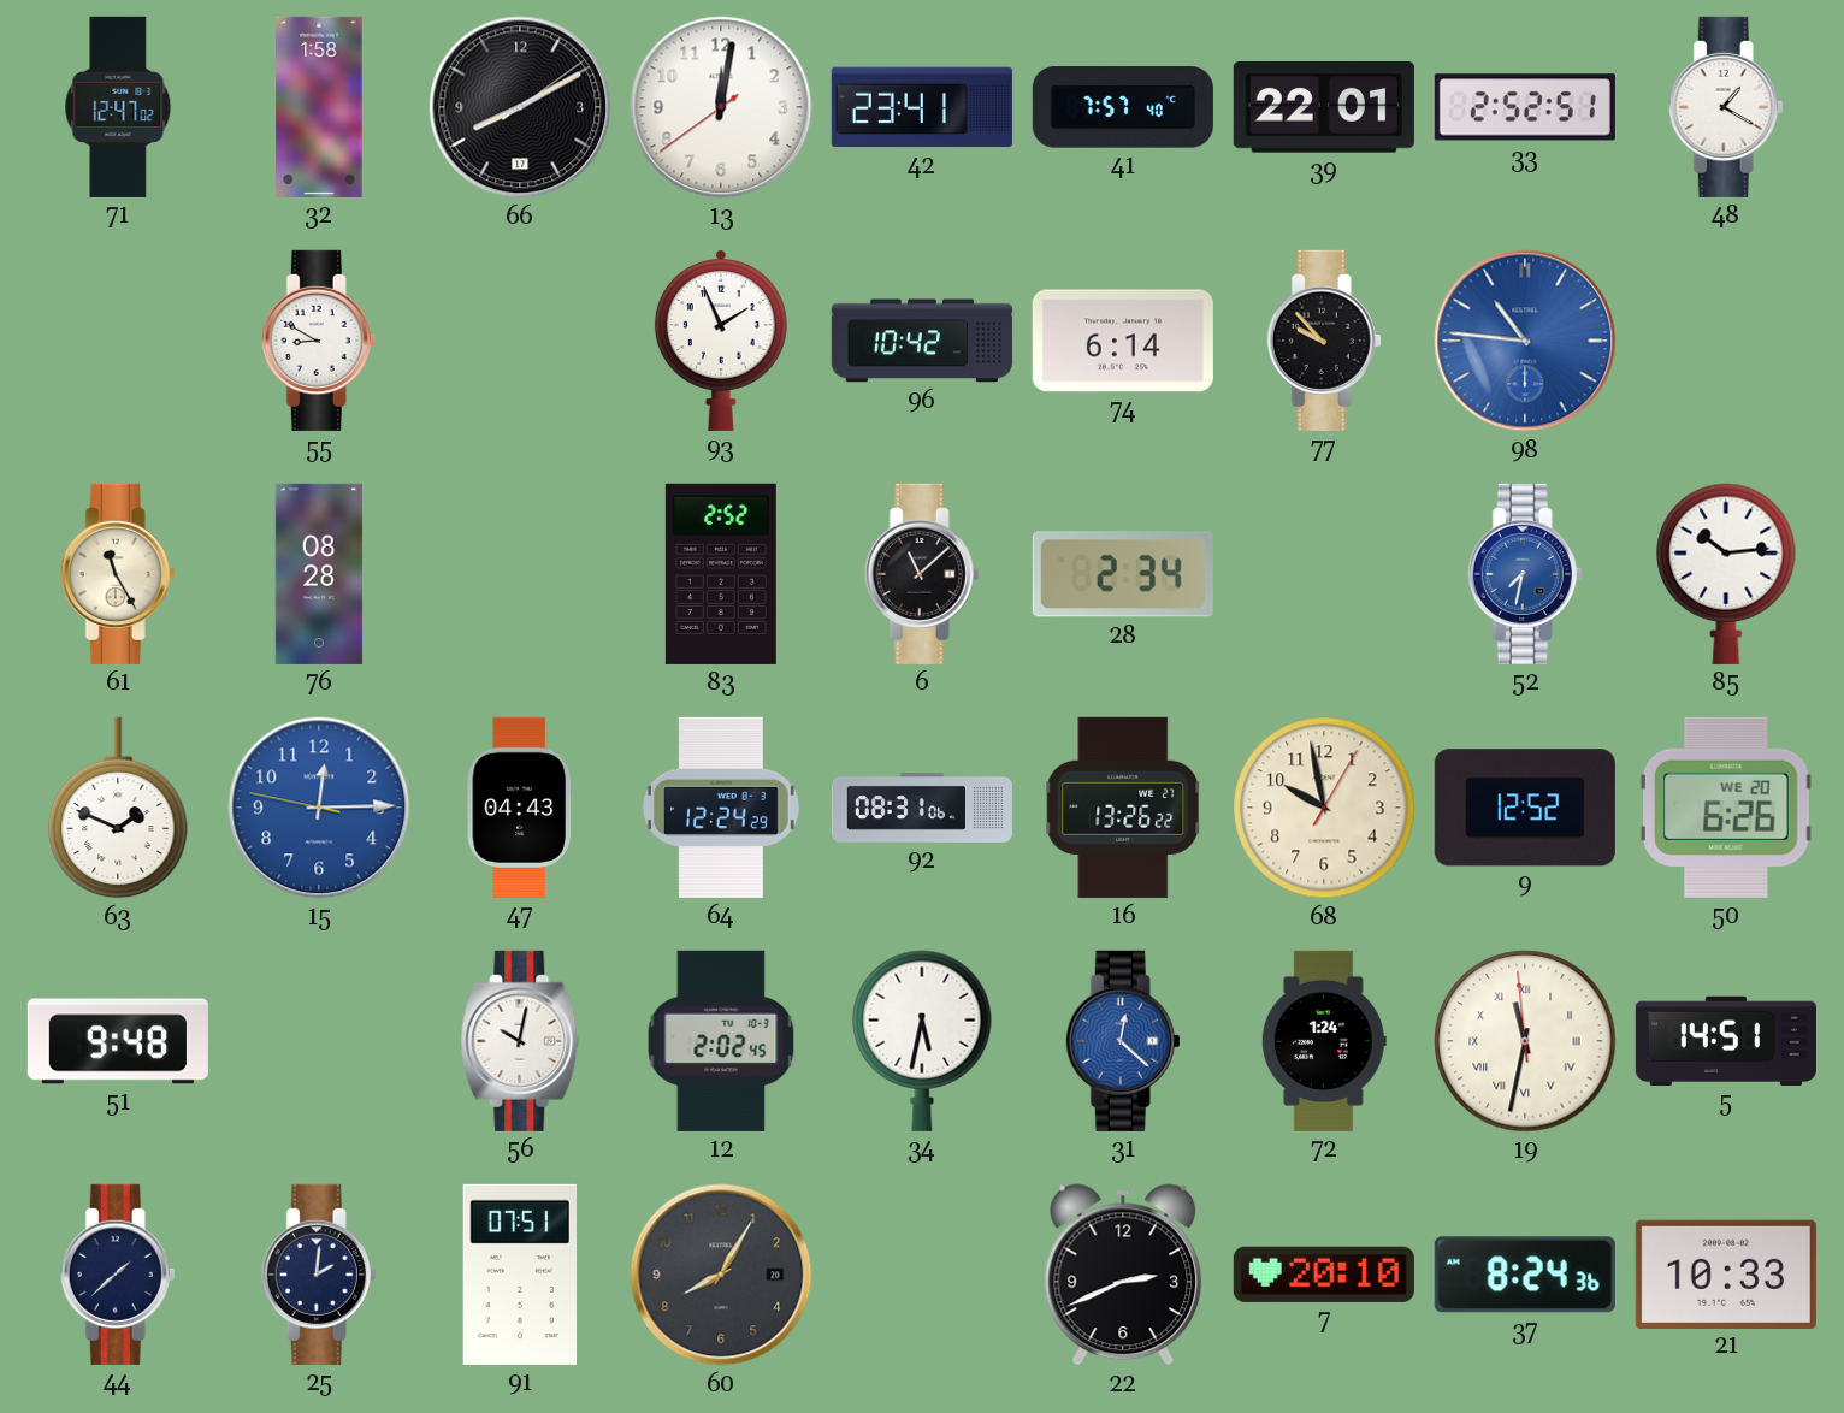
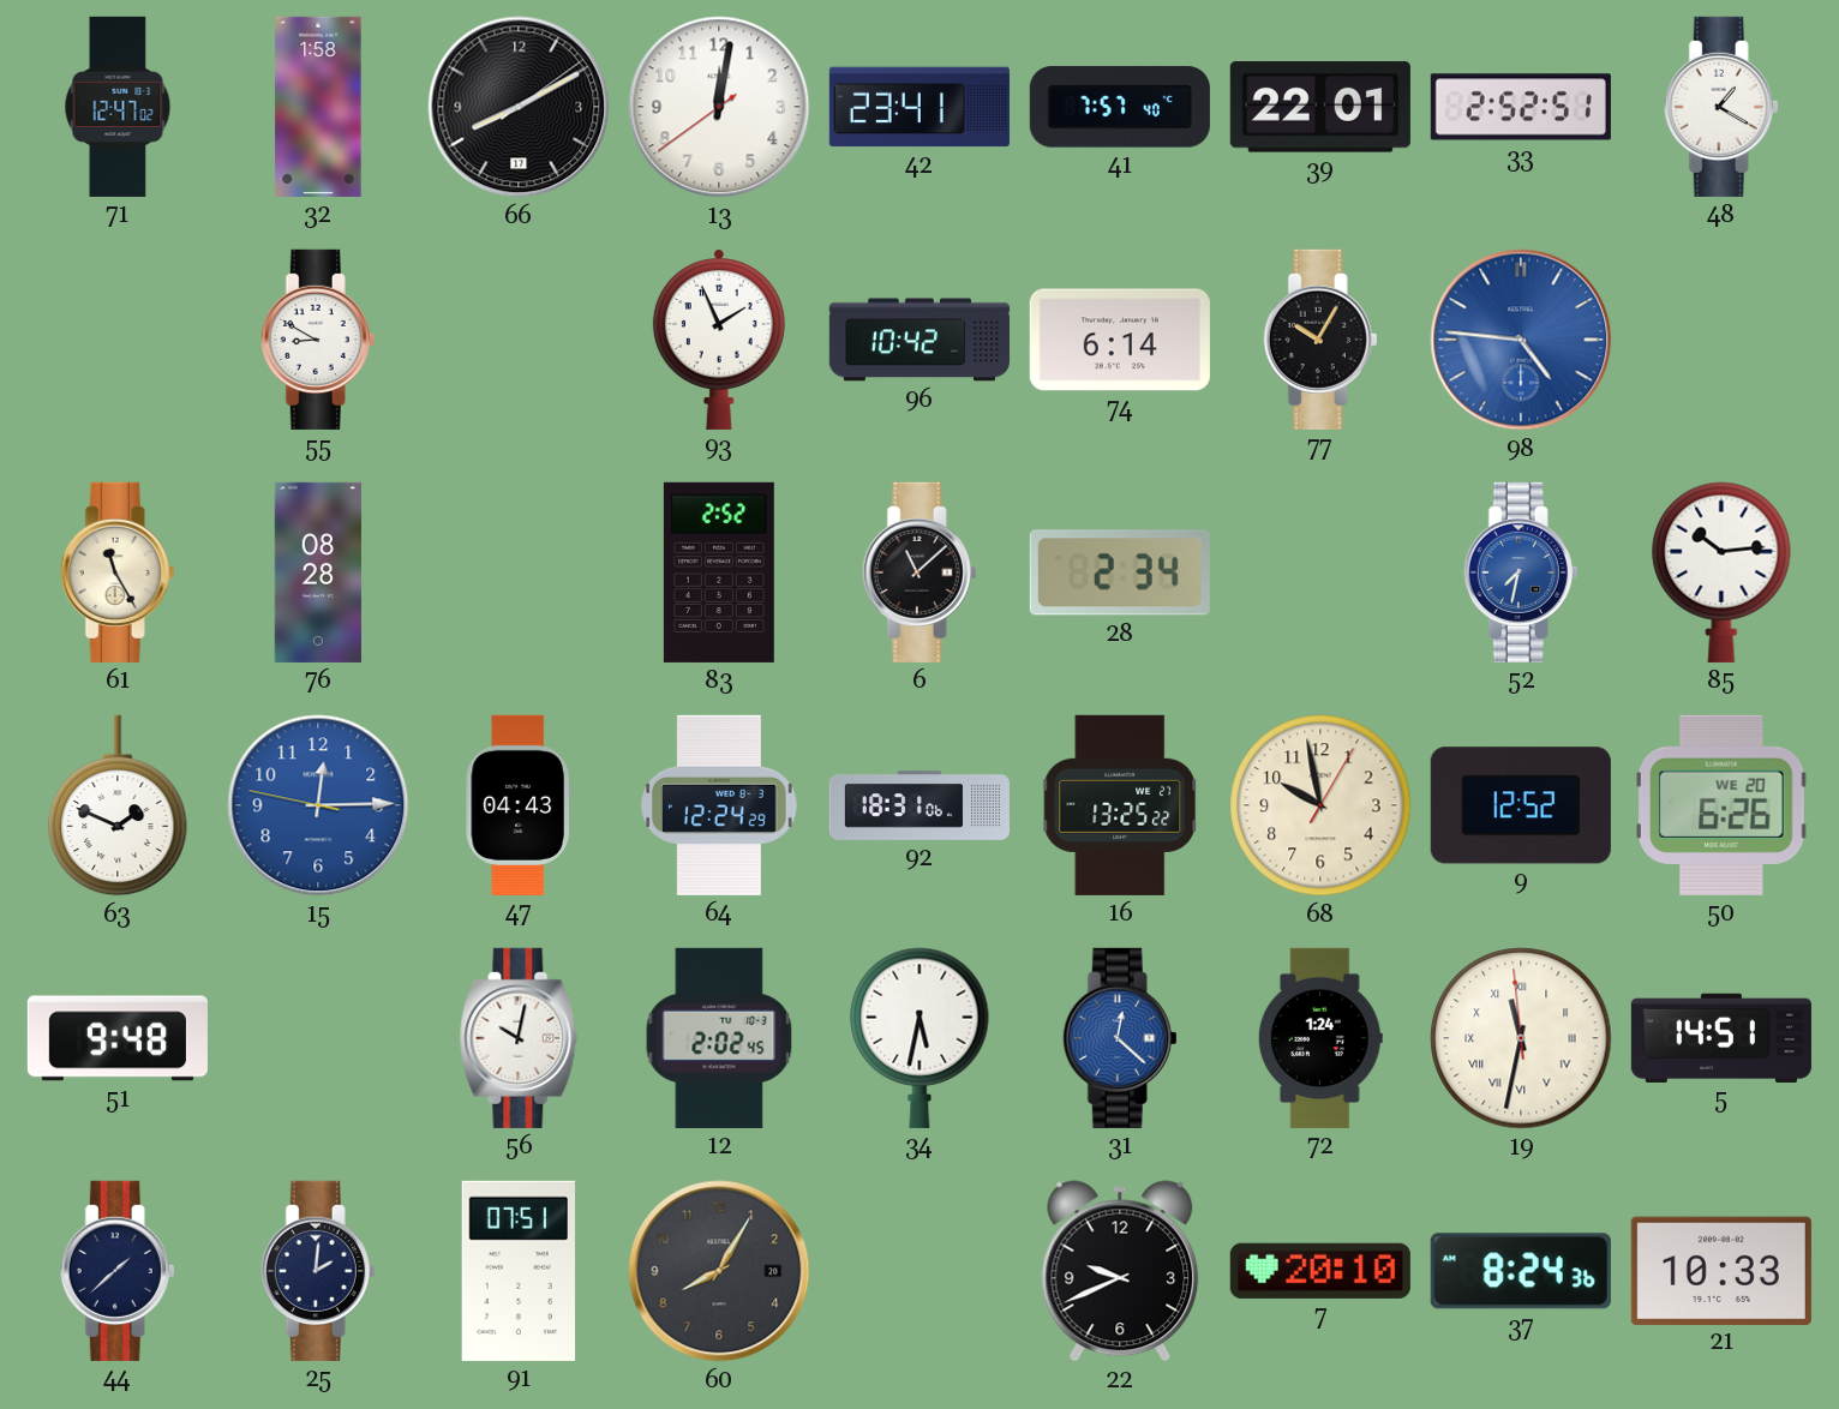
77: 9:53 -> 10:05 (1320, 340)
98: 10:46 -> 4:46 (1521, 340)
92: 08:31 -> 18:31 (920, 805)
16: 13:26 -> 13:25 (1121, 805)
22: 2:41 -> 9:41 (1120, 1271)
